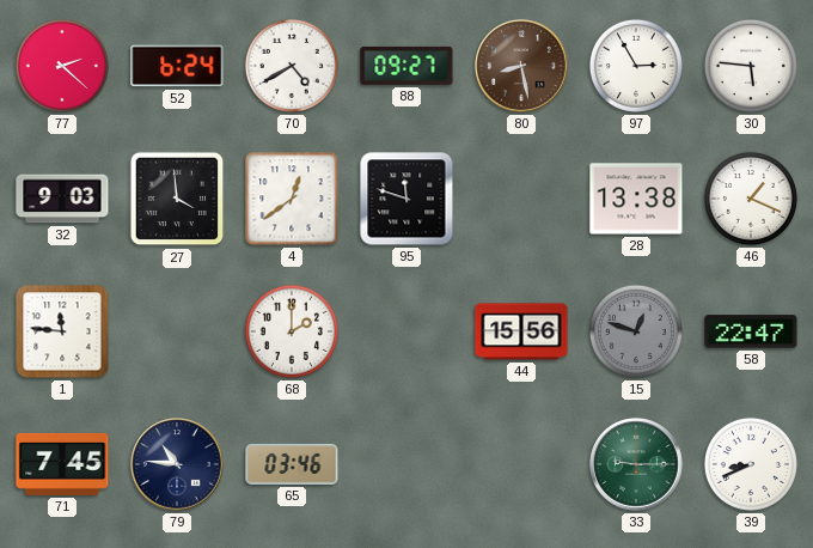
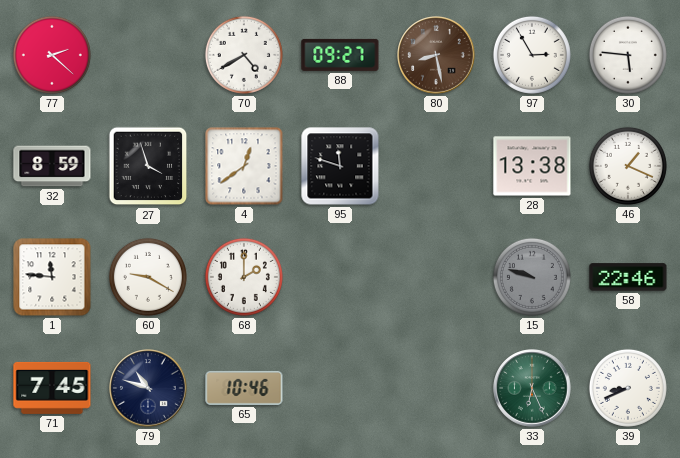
52: 6:24 -> none (177, 66)
32: 9:03 -> 8:59 (52, 166)
27: 3:59 -> 3:57 (148, 166)
60: none -> 9:20 (148, 277)
44: 15:56 -> none (521, 331)
15: 12:48 -> 9:48 (532, 277)
58: 22:47 -> 22:46 (628, 277)
79: 10:46 -> 10:48 (148, 388)
65: 03:46 -> 10:46 (244, 388)
33: 9:15 -> 6:26 (532, 388)
